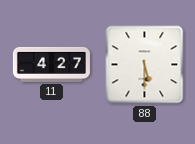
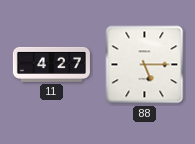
88: 5:30 -> 5:15 (145, 65)
